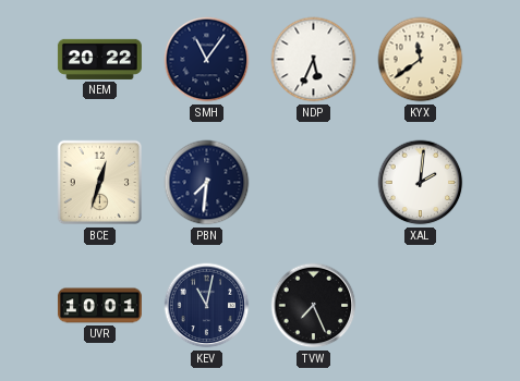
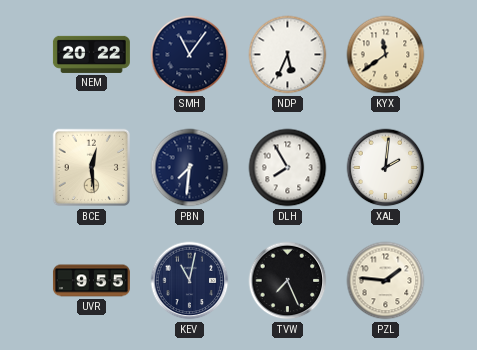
BCE: 12:33 -> 12:29 (92, 168)
DLH: none -> 7:55 (288, 168)
UVR: 10:01 -> 9:55 (91, 281)
PZL: none -> 1:46 (386, 281)
